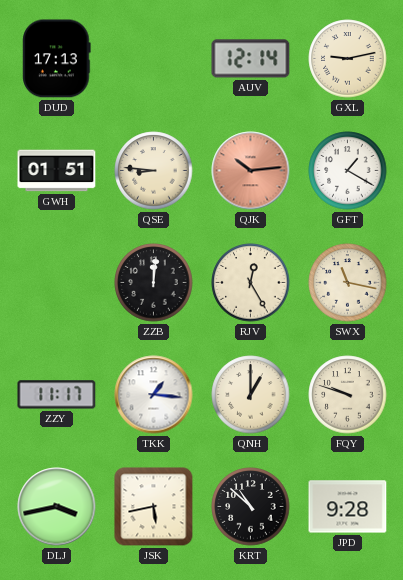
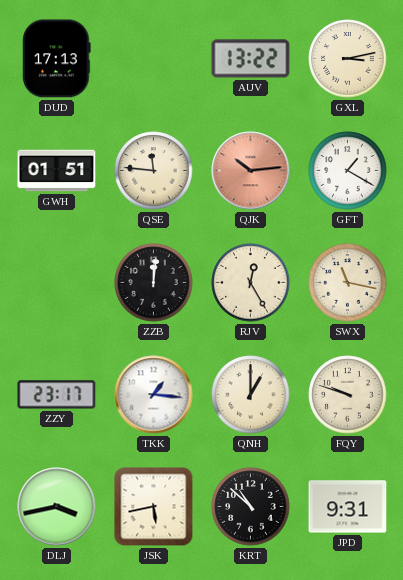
AUV: 12:14 -> 13:22 (251, 59)
GXL: 9:13 -> 3:13 (348, 59)
QSE: 8:46 -> 11:46 (154, 171)
ZZY: 11:17 -> 23:17 (57, 395)
JPD: 9:28 -> 9:31 (348, 507)
